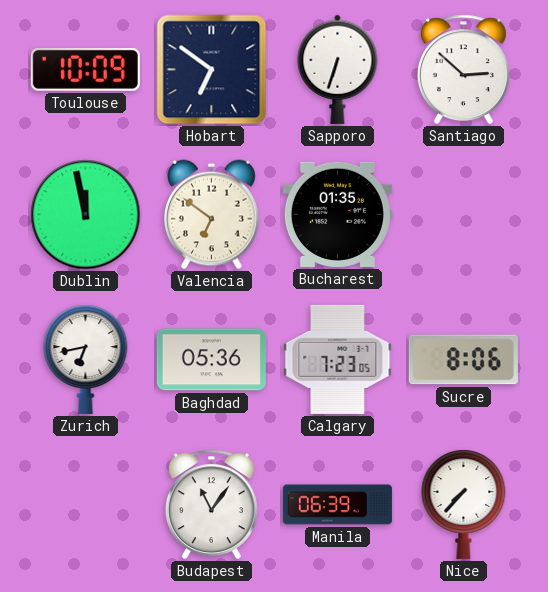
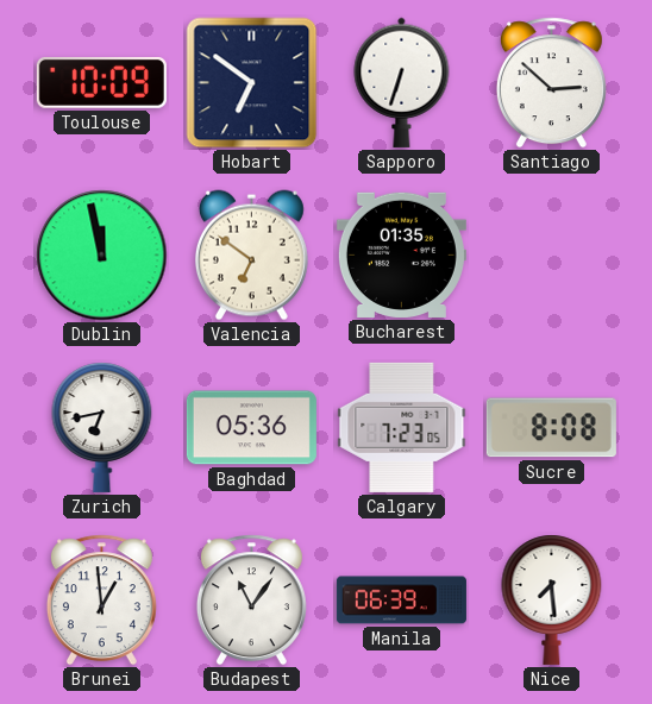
Sucre: 8:06 -> 8:08 (551, 428)
Brunei: none -> 12:59 (101, 601)
Nice: 7:37 -> 7:29 (552, 599)
